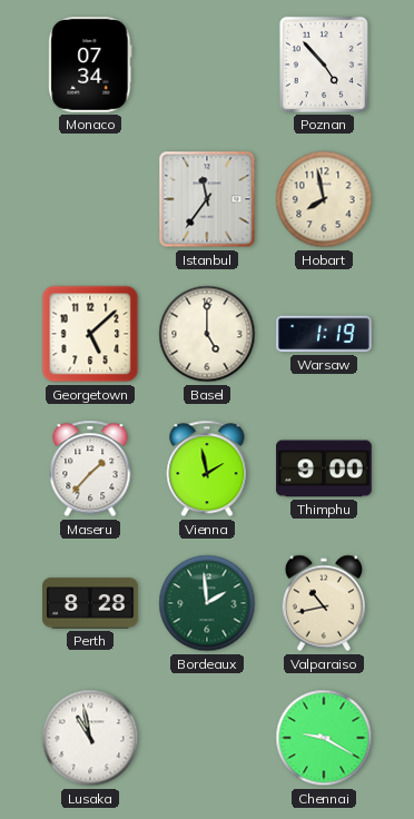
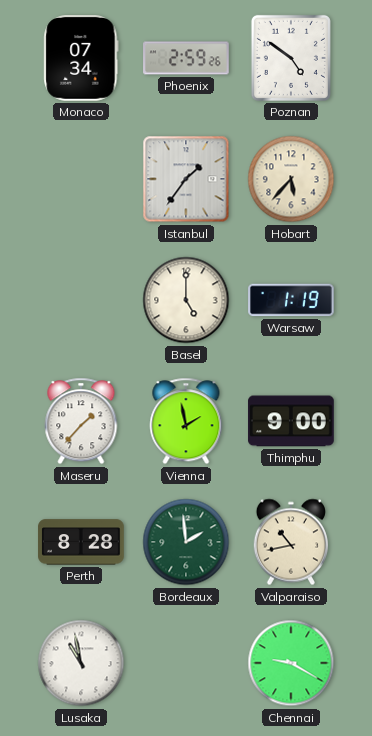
Phoenix: none -> 2:59 (186, 58)
Poznan: 4:53 -> 4:51 (291, 58)
Istanbul: 11:36 -> 1:36 (186, 179)
Hobart: 7:58 -> 5:37 (291, 179)
Georgetown: 5:08 -> none (90, 334)
